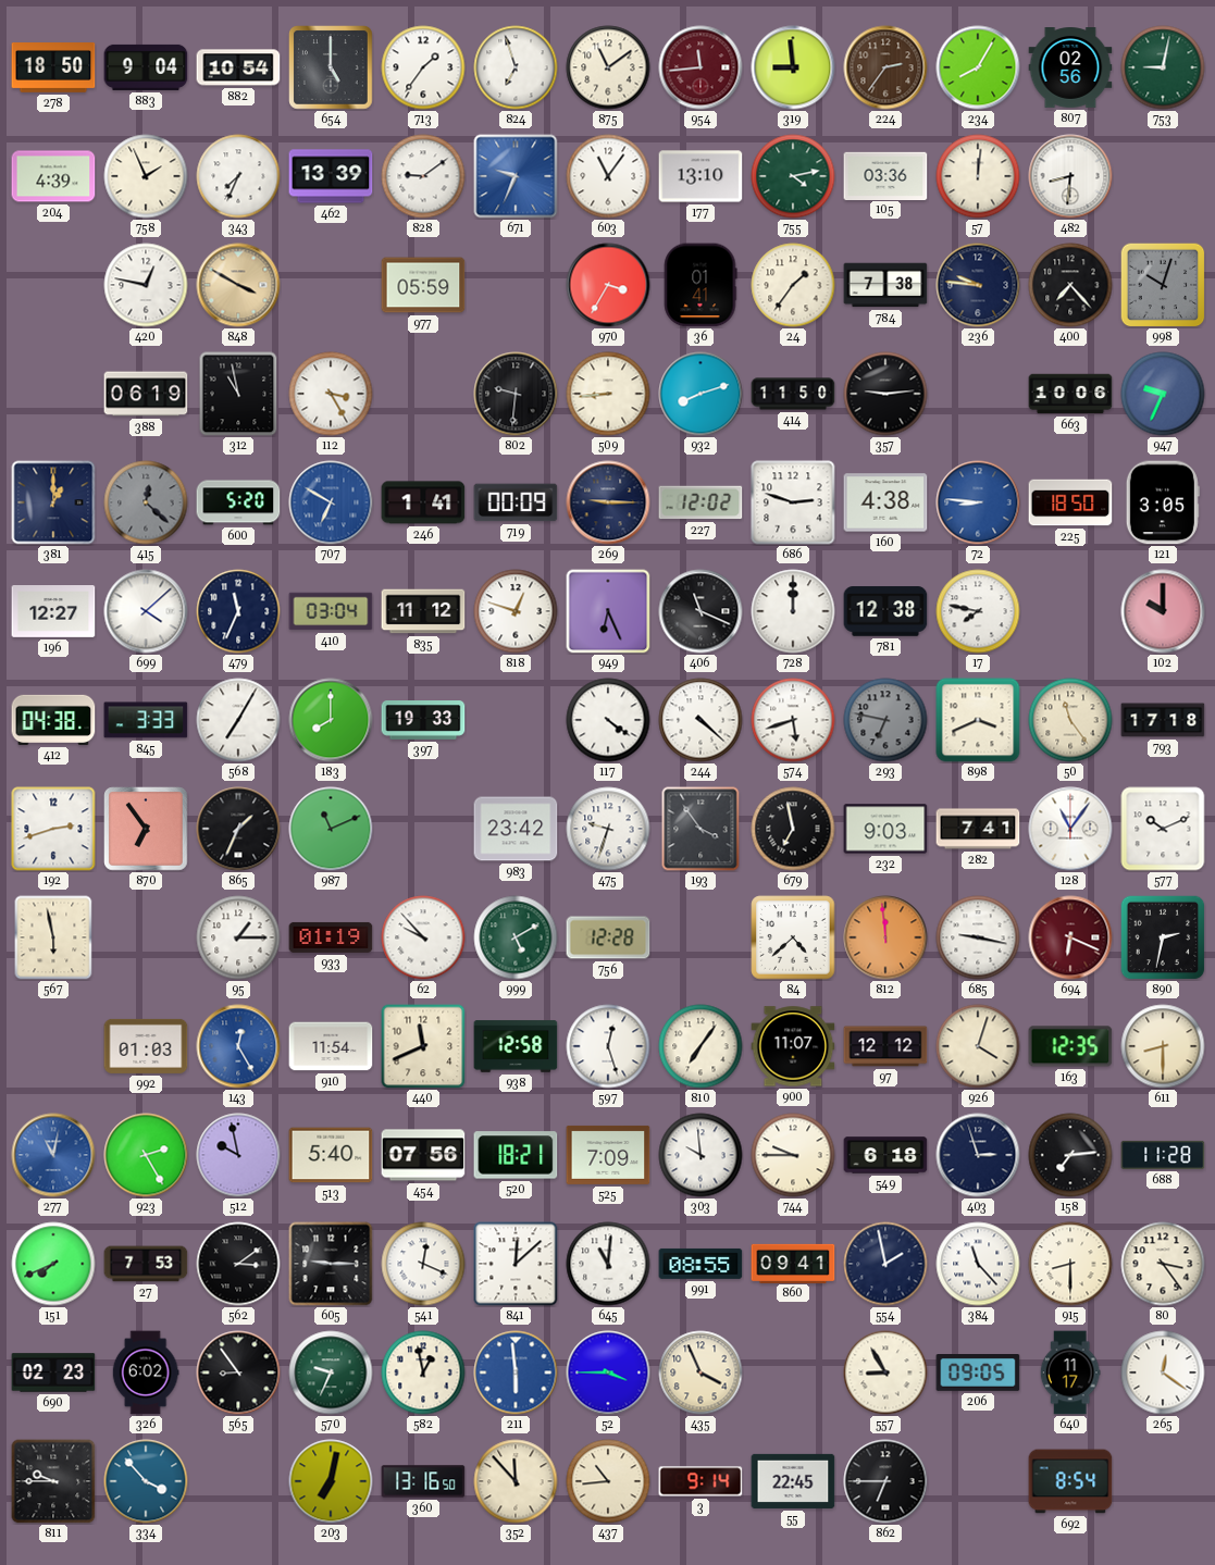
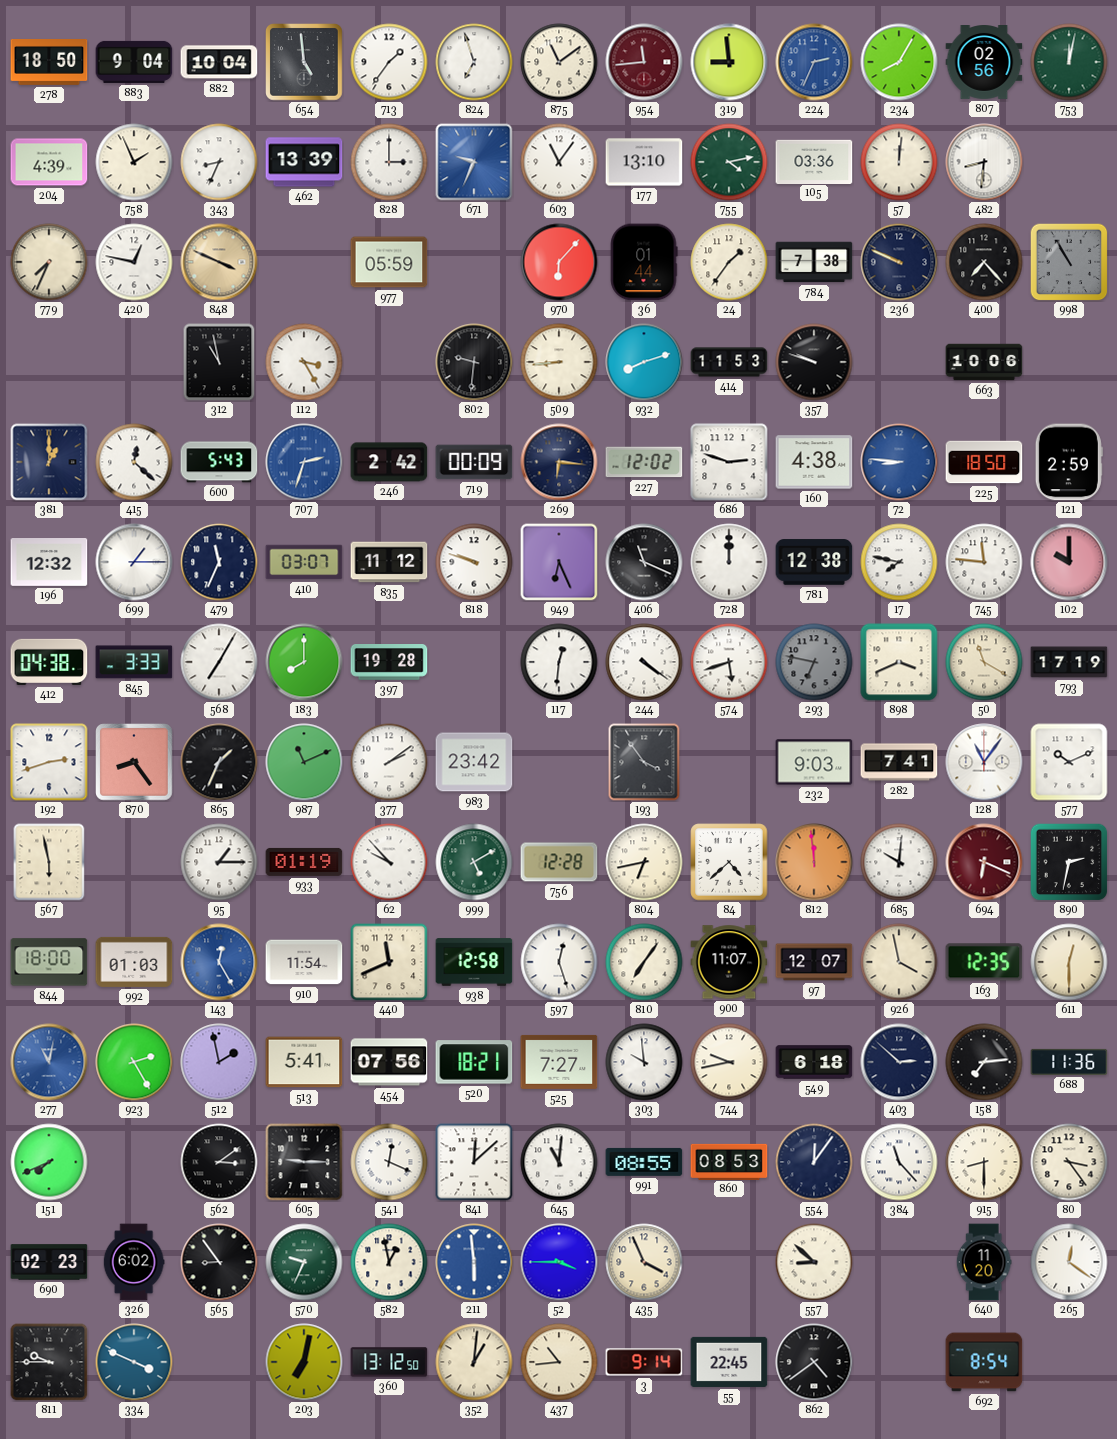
882: 10:54 -> 10:04 (219, 62)
654: 5:00 -> 4:59 (304, 62)
224: 2:36 -> 2:34 (814, 62)
224 dial: brown -> blue (814, 62)
753: 9:02 -> 12:02 (1069, 62)
343: 7:34 -> 8:34 (219, 162)
828: 9:09 -> 3:00 (389, 162)
779: none -> 7:34 (49, 262)
848: 3:50 -> 3:49 (219, 262)
970: 3:35 -> 6:07 (559, 262)
36: 01:41 -> 01:44 (644, 262)
236: 9:46 -> 9:49 (899, 262)
998: 10:03 -> 10:55 (1069, 262)
388: 06:19 -> none (146, 394)
414: 11:50 -> 11:53 (729, 362)
357: 9:14 -> 9:48 (814, 362)
947: 9:34 -> none (1163, 394)
415 dial: grey -> white (134, 462)
600: 5:20 -> 5:43 (219, 462)
707: 6:50 -> 2:33 (304, 462)
246: 1:41 -> 2:42 (389, 462)
269: 9:15 -> 6:16 (559, 462)
121: 3:05 -> 2:59 (1069, 462)
196: 12:27 -> 12:32 (49, 563)
699: 4:08 -> 1:15 (134, 562)
410: 03:04 -> 03:07 (304, 562)
818: 12:48 -> 9:48 (474, 562)
745: none -> 11:46 (984, 562)
397: 19:33 -> 19:28 (389, 662)
117: 4:21 -> 12:31 (559, 662)
244: 4:22 -> 4:21 (644, 662)
50: 11:24 -> 11:20 (984, 662)
793: 17:18 -> 17:19 (1069, 662)
870: 6:54 -> 8:24 (134, 762)
377: none -> 2:09 (389, 762)
475: 9:33 -> none (608, 829)
679: 6:58 -> none (793, 829)
804: none -> 6:43 (644, 862)
685: 9:17 -> 10:01 (899, 862)
844: none -> 18:00 (49, 962)
97: 12:12 -> 12:07 (814, 962)
926: 4:03 -> 3:58 (899, 962)
611: 8:30 -> 12:30 (1069, 962)
512: 9:58 -> 1:58 (219, 1062)
513: 5:40 -> 5:41 (304, 1062)
525: 7:09 -> 7:27 (559, 1062)
744: 9:45 -> 9:43 (729, 1062)
403: 2:57 -> 2:52 (899, 1062)
688: 11:28 -> 11:36 (1069, 1062)
27: 7:53 -> none (146, 1264)
860: 09:41 -> 08:53 (729, 1161)
554: 1:58 -> 12:06 (814, 1162)
557: 8:55 -> 8:52 (814, 1262)
206: 09:05 -> none (978, 1374)
640: 11:17 -> 11:20 (984, 1262)
334: 3:53 -> 3:49 (134, 1362)
360: 13:16 -> 13:12 (389, 1362)
352: 11:53 -> 1:01 (474, 1362)
862: 6:45 -> 4:39 (814, 1362)
